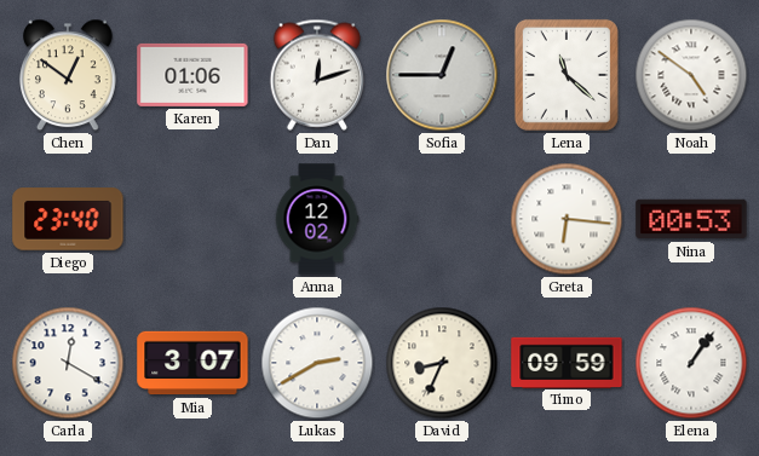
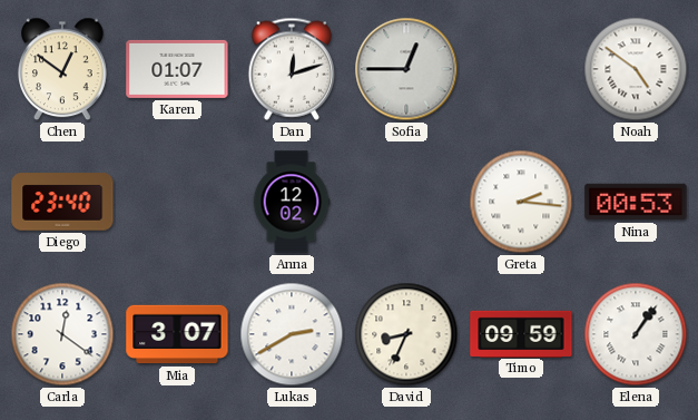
Karen: 01:06 -> 01:07 (177, 69)
Lena: 11:22 -> none (567, 75)
Greta: 6:16 -> 2:16 (521, 202)
Carla: 12:20 -> 12:21 (62, 334)
